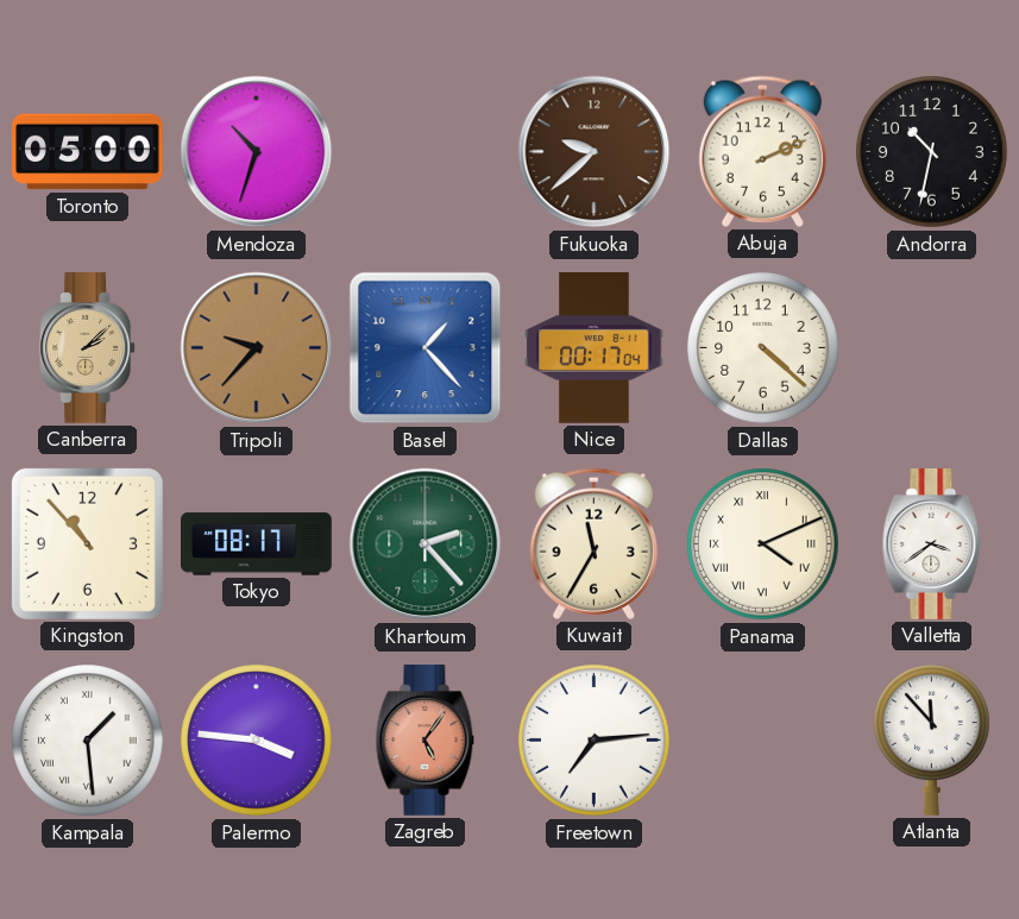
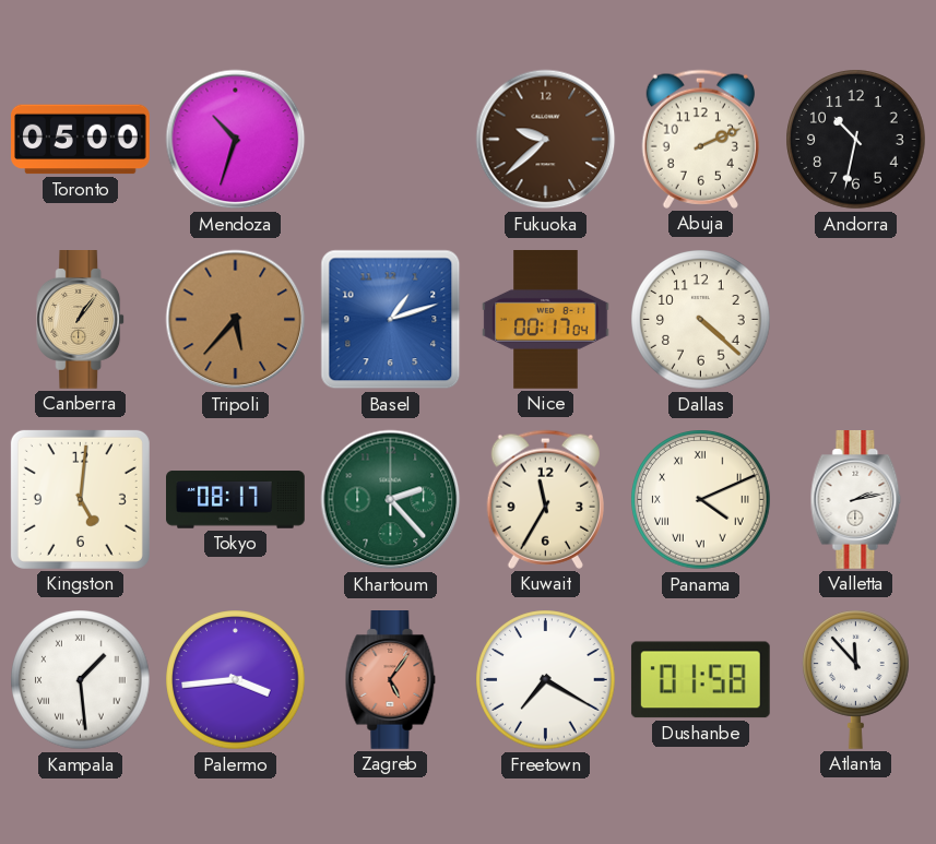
Canberra: 2:08 -> 1:06 (81, 320)
Tripoli: 9:37 -> 5:37 (236, 320)
Basel: 1:23 -> 1:12 (391, 320)
Kingston: 10:53 -> 5:01 (80, 499)
Valletta: 3:39 -> 2:13 (856, 500)
Palermo: 3:46 -> 3:44 (236, 680)
Freetown: 7:14 -> 7:20 (546, 680)
Dushanbe: none -> 01:58 (700, 680)
